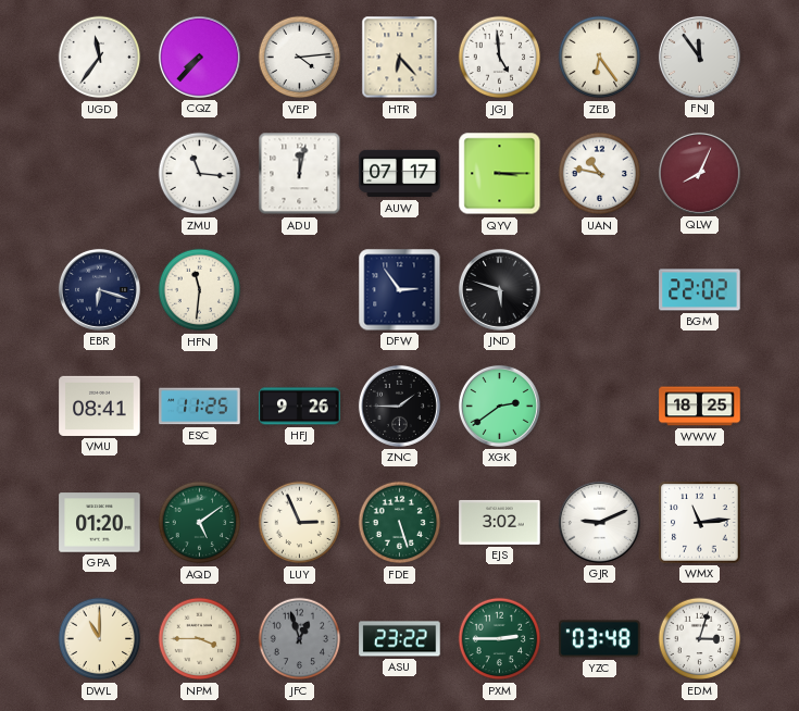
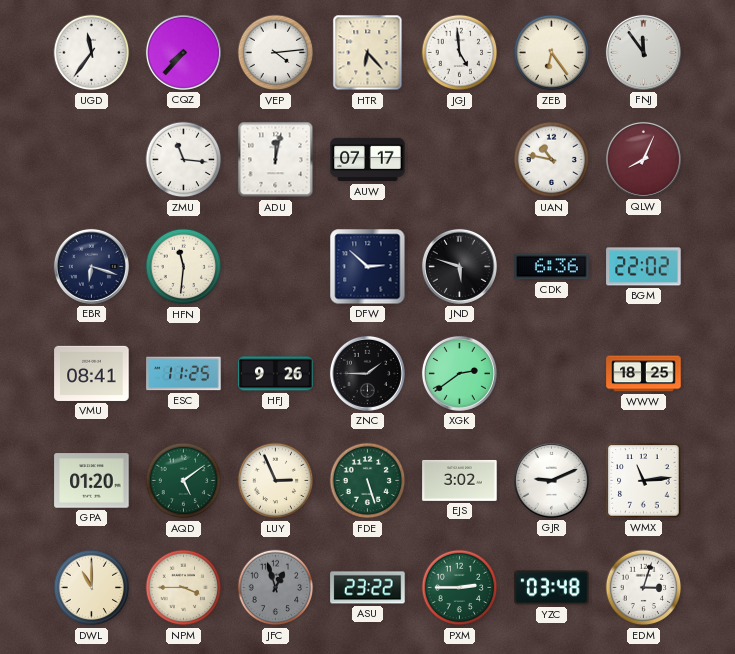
QYV: 3:15 -> none (500, 174)
DFW: 2:54 -> 2:52 (368, 267)
CDK: none -> 6:36 (552, 267)
